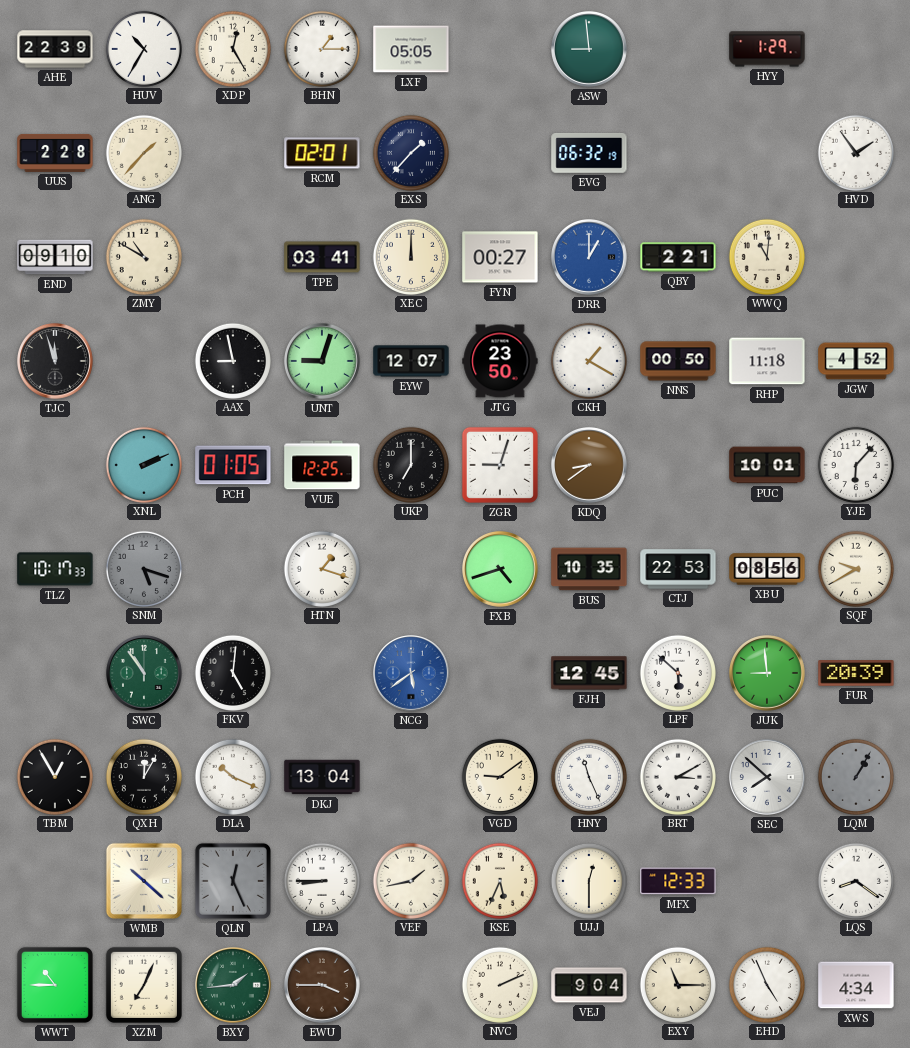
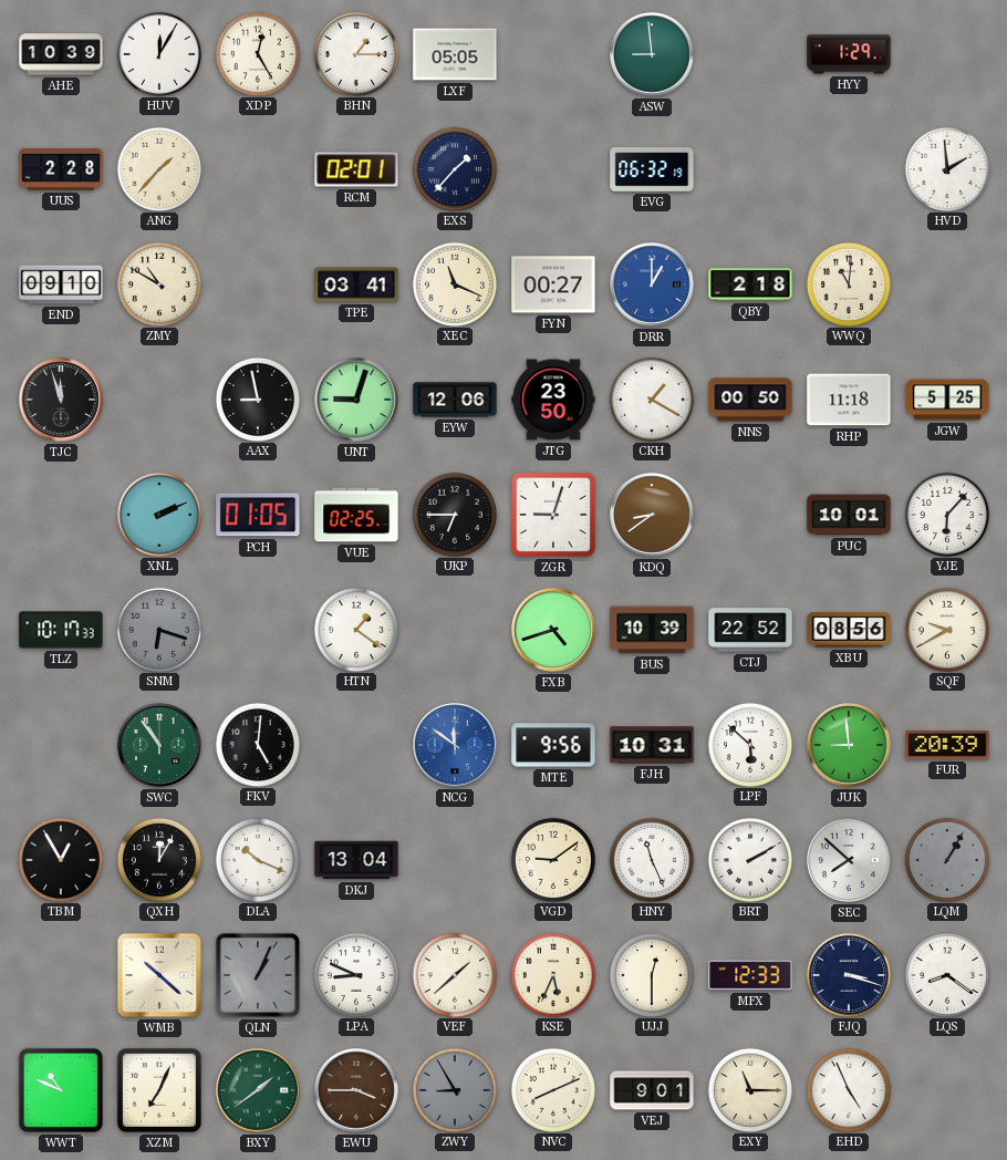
AHE: 22:39 -> 10:39 (61, 54)
HUV: 10:35 -> 12:05 (158, 53)
HVD: 1:54 -> 1:59 (946, 168)
XEC: 12:00 -> 11:19 (454, 283)
QBY: 2:21 -> 2:18 (750, 284)
EYW: 12:07 -> 12:06 (455, 400)
JGW: 4:52 -> 5:25 (947, 400)
VUE: 12:25 -> 02:25 (356, 515)
UKP: 7:00 -> 6:45 (454, 514)
SNM: 5:18 -> 6:18 (158, 629)
HTN: 1:18 -> 1:21 (355, 629)
BUS: 10:35 -> 10:39 (652, 630)
CTJ: 22:53 -> 22:52 (750, 630)
NCG: 5:39 -> 11:51 (456, 746)
MTE: none -> 9:56 (553, 745)
FJH: 12:45 -> 10:31 (652, 745)
BRT: 3:10 -> 2:10 (749, 859)
QLN: 12:26 -> 1:04 (258, 975)
LPA: 8:45 -> 8:49 (355, 974)
VEF: 1:43 -> 1:38 (454, 974)
FJQ: none -> 3:18 (848, 974)
WWT: 10:45 -> 10:49 (61, 1090)
BXY: 1:44 -> 1:39 (259, 1091)
ZWY: none -> 8:55 (454, 1089)
NVC: 2:11 -> 8:11 (552, 1089)
VEJ: 9:04 -> 9:01 (652, 1090)
XWS: 4:34 -> none (856, 985)
